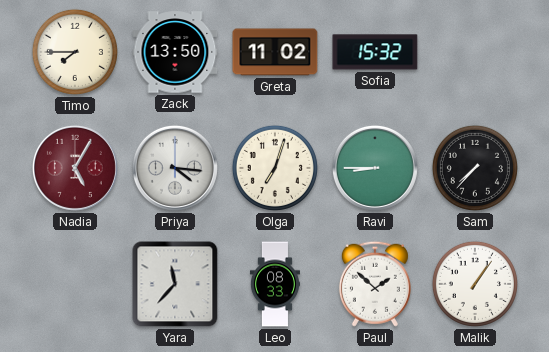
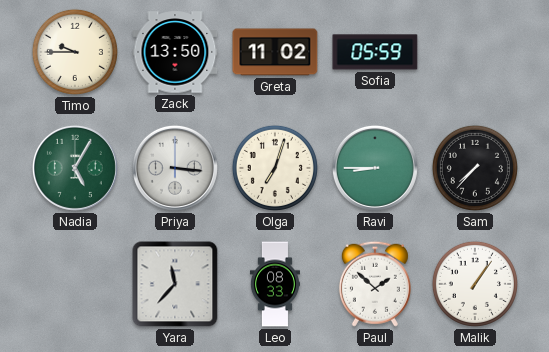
Timo: 7:45 -> 9:45 (75, 52)
Sofia: 15:32 -> 05:59 (375, 52)
Nadia dial: burgundy -> green (75, 168)
Priya: 4:16 -> 3:16 (175, 168)
